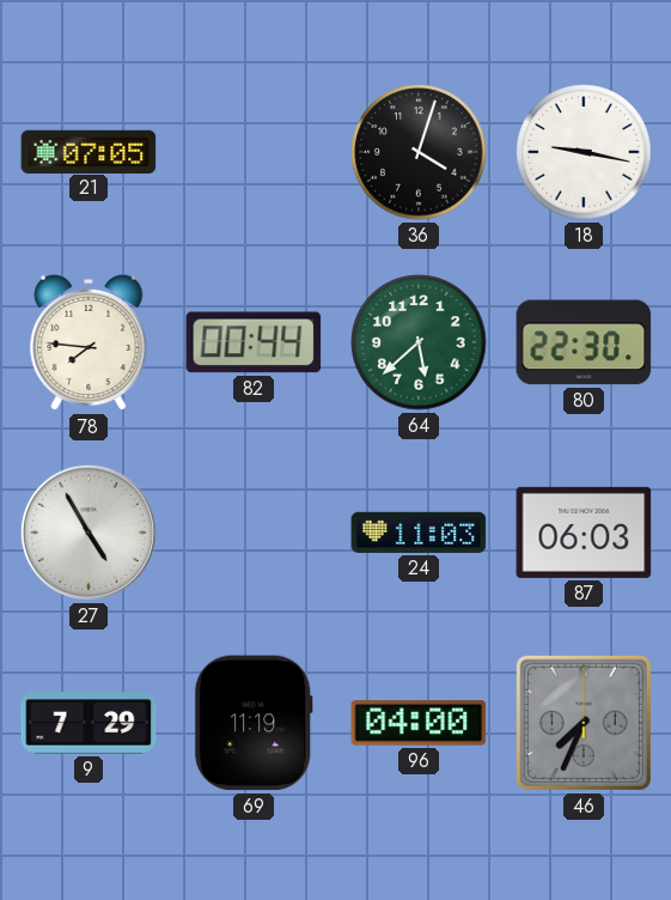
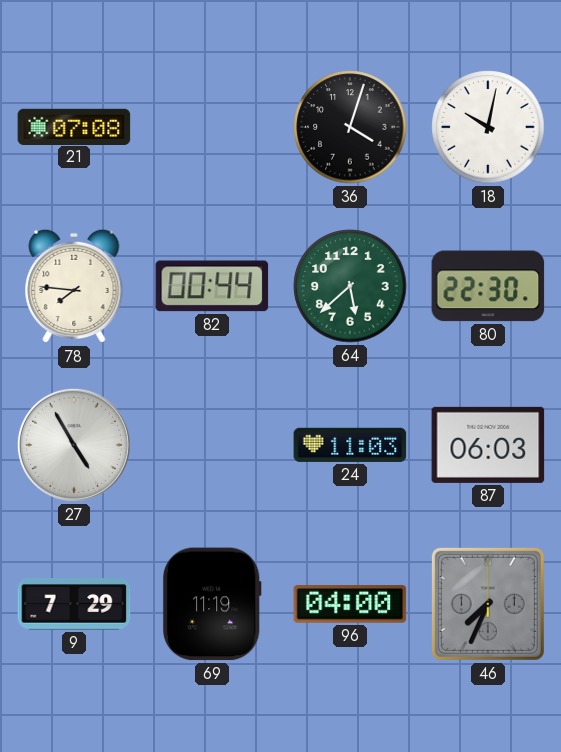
21: 07:05 -> 07:08 (74, 126)
18: 9:17 -> 10:02 (488, 127)
